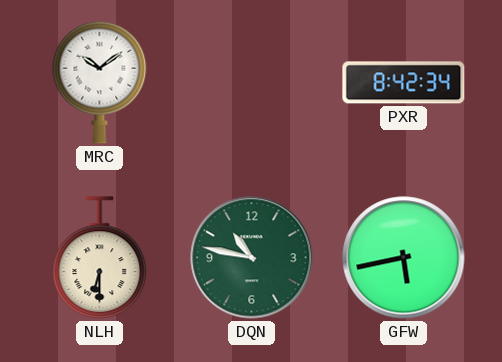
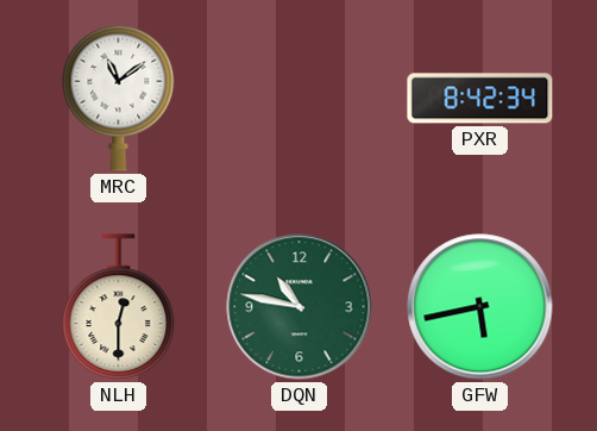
MRC: 10:09 -> 11:09 (119, 98)
NLH: 6:30 -> 12:30 (119, 307)
